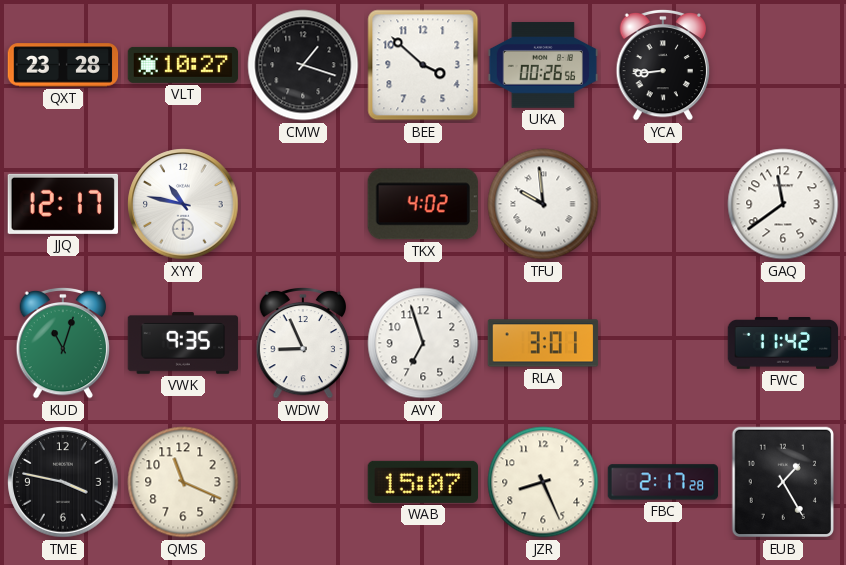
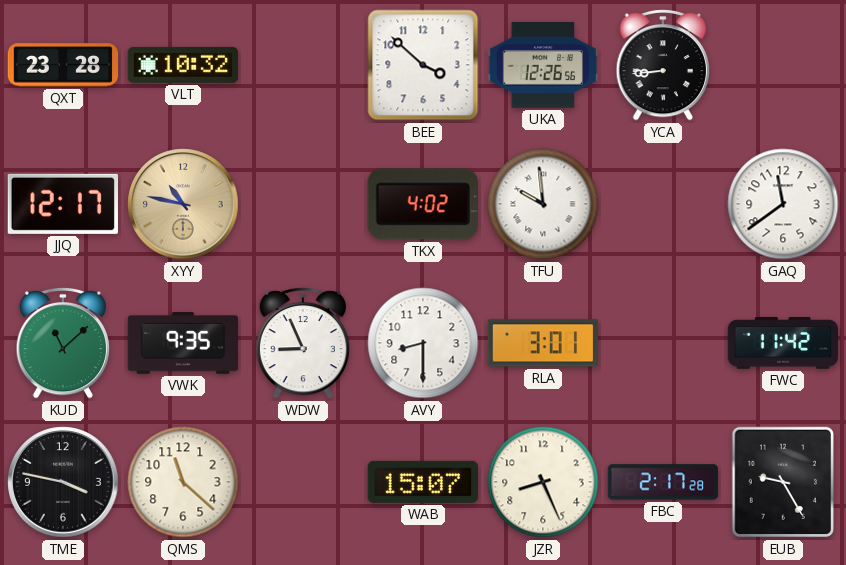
VLT: 10:27 -> 10:32 (183, 65)
CMW: 1:18 -> none (303, 65)
UKA: 00:26 -> 12:26 (543, 65)
XYY dial: white -> champagne (183, 204)
KUD: 11:03 -> 11:08 (62, 343)
AVY: 6:57 -> 8:30 (423, 343)
QMS: 11:19 -> 11:22 (183, 482)
EUB: 1:25 -> 9:25 (782, 482)
